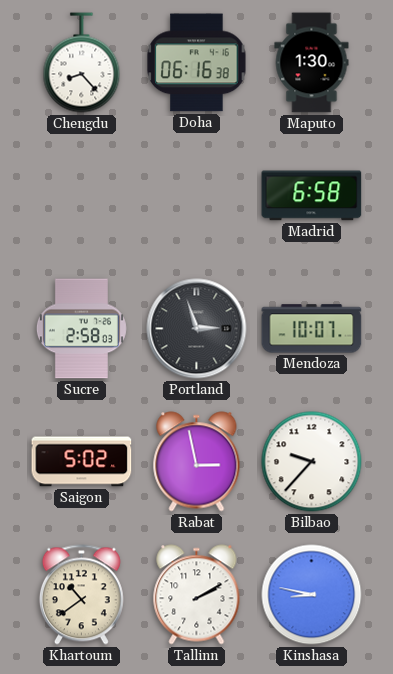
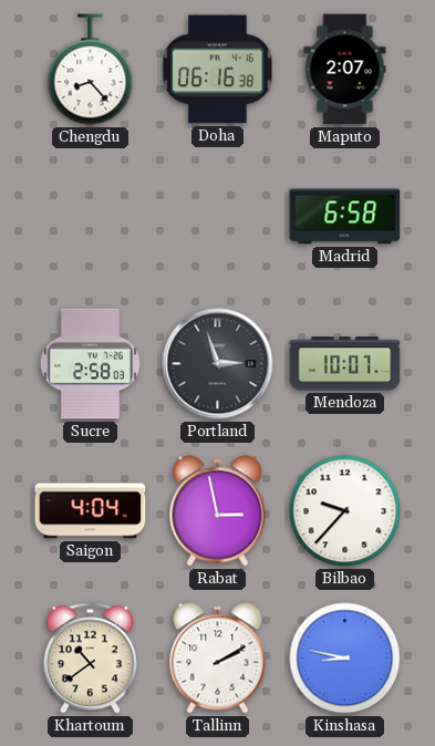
Maputo: 1:30 -> 2:07 (345, 70)
Saigon: 5:02 -> 4:04 (91, 511)
